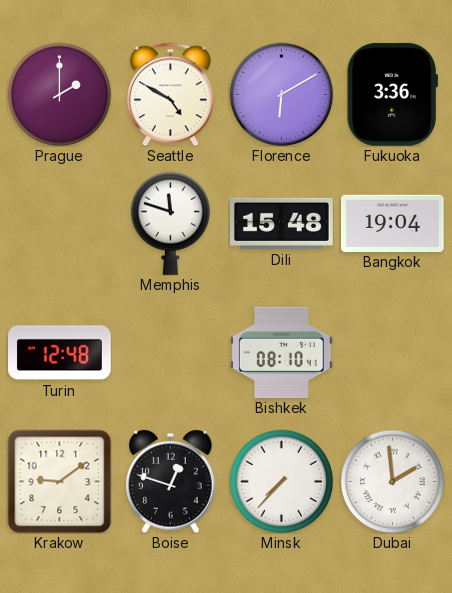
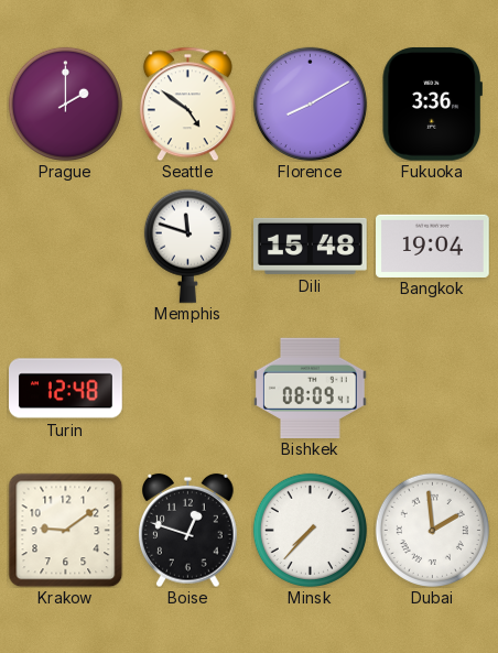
Seattle: 4:50 -> 4:51 (187, 104)
Florence: 6:10 -> 8:10 (310, 104)
Bishkek: 08:10 -> 08:09 (311, 388)
